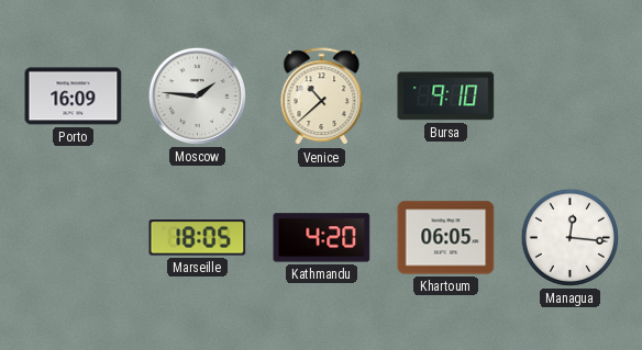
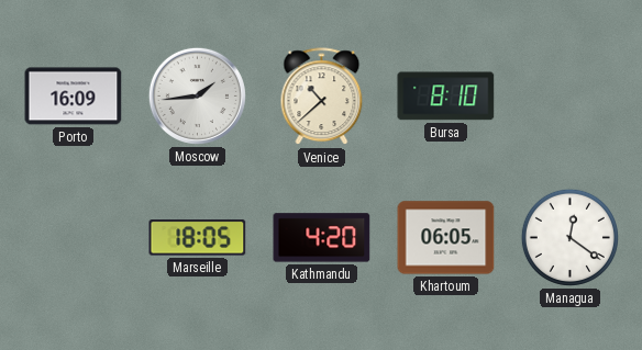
Moscow: 1:46 -> 1:44 (197, 95)
Bursa: 9:10 -> 8:10 (446, 97)
Managua: 12:16 -> 12:21 (569, 237)
